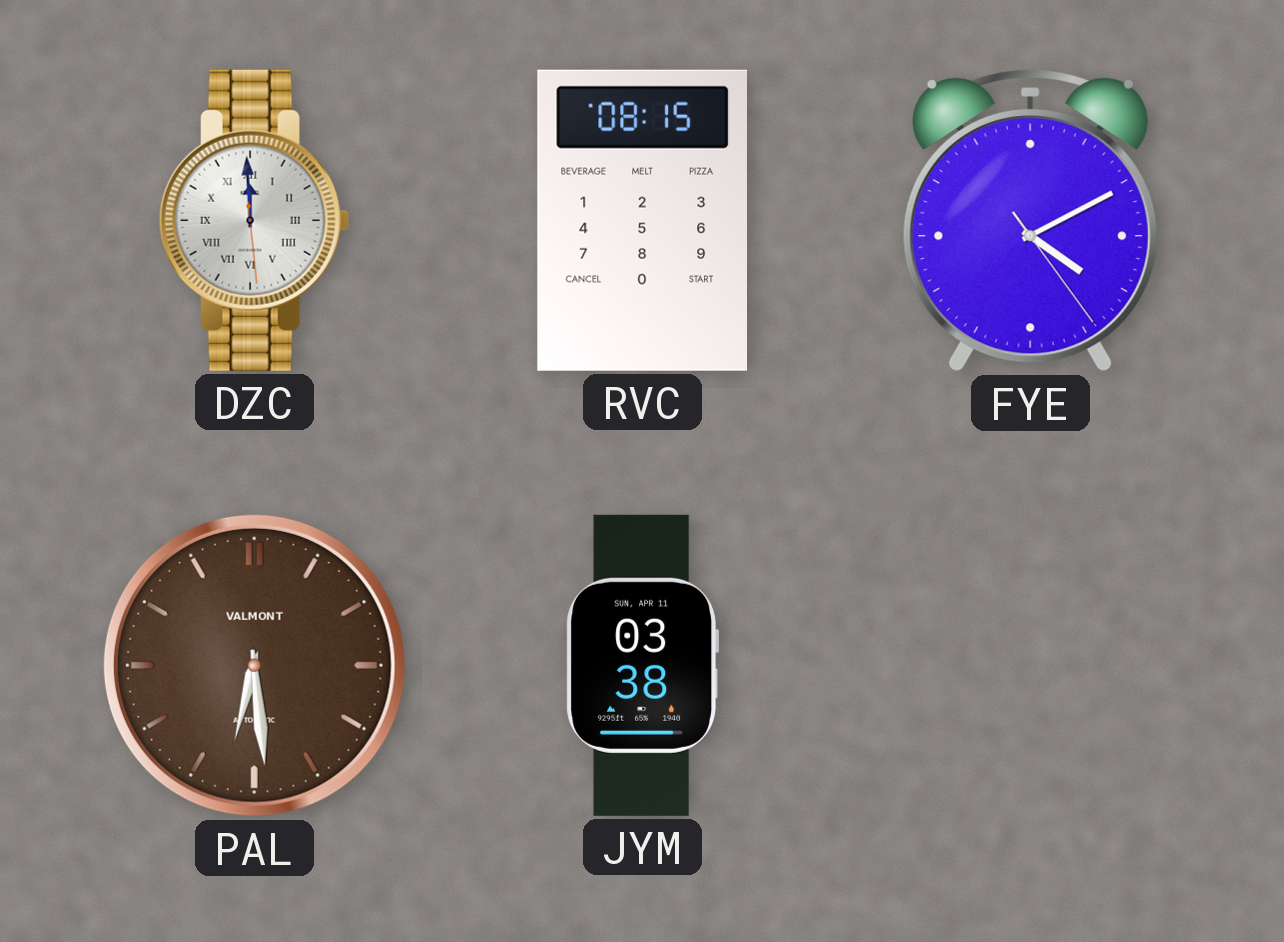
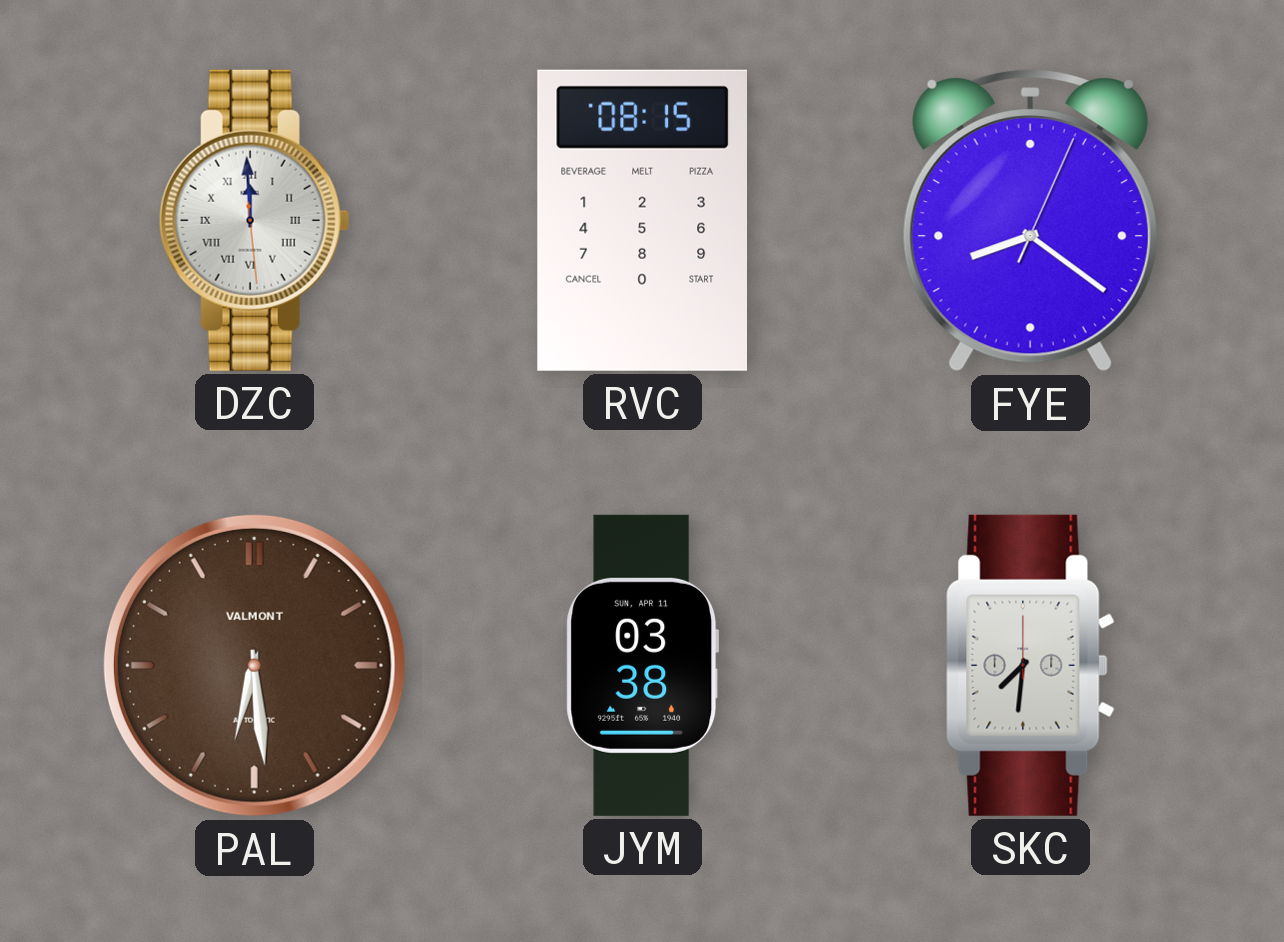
FYE: 4:10 -> 8:21 (1030, 220)
SKC: none -> 7:31 (1031, 665)
